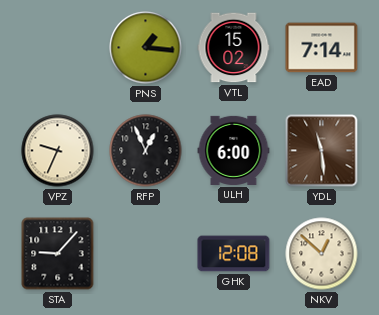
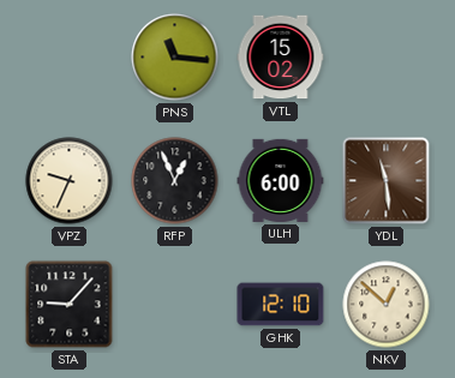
PNS: 1:16 -> 11:16 (175, 58)
EAD: 7:14 -> none (322, 48)
GHK: 12:08 -> 12:10 (281, 305)
